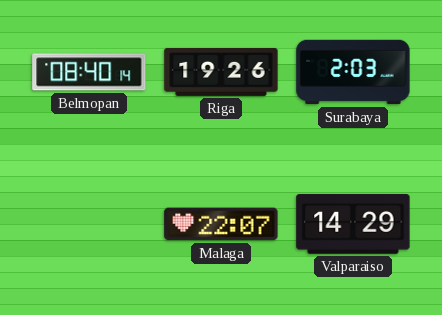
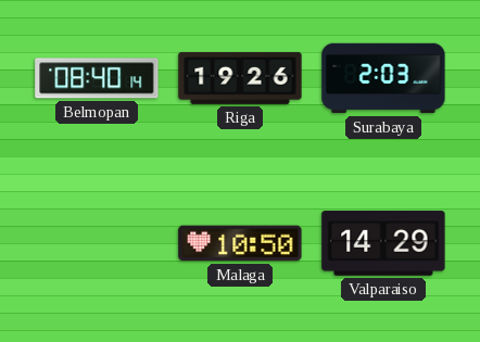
Malaga: 22:07 -> 10:50 (240, 243)
